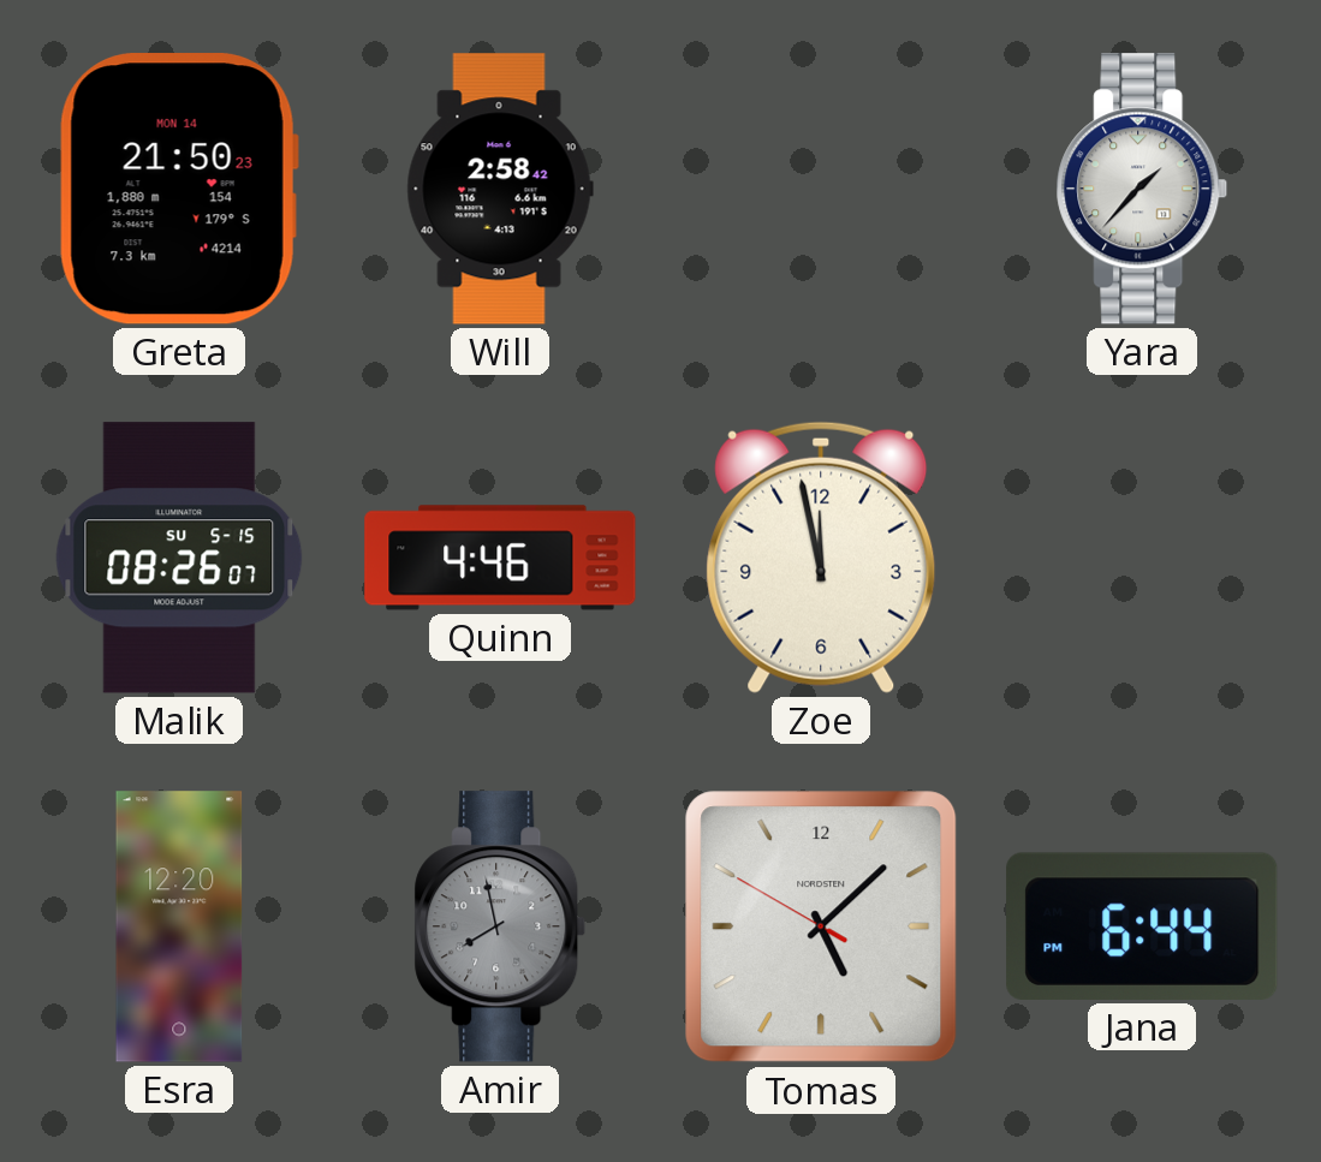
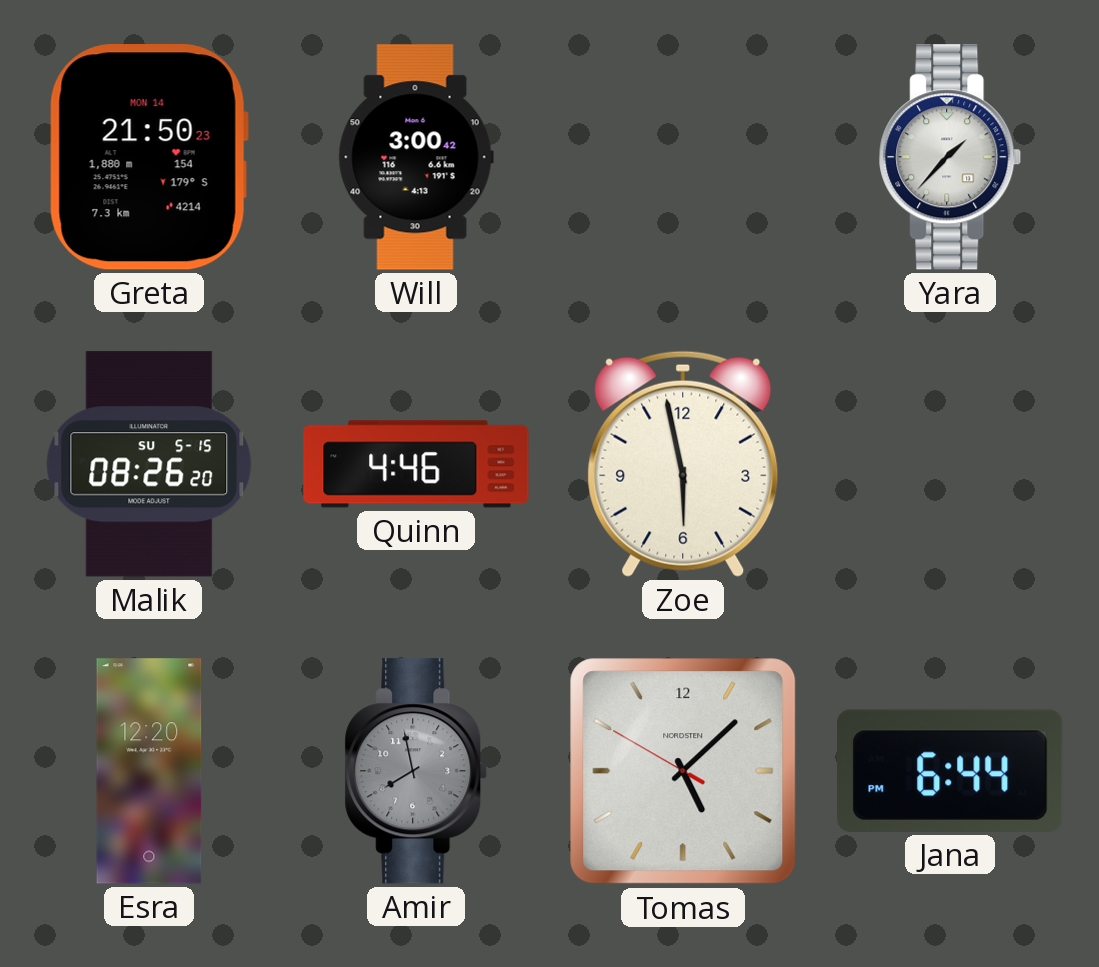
Will: 2:58 -> 3:00 (416, 157)
Malik: 08:26:07 -> 08:26:20 (149, 464)
Zoe: 11:58 -> 5:58 (683, 464)
